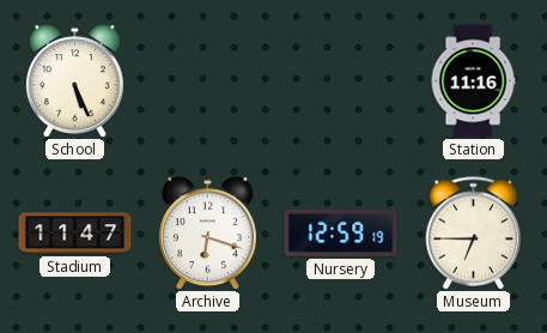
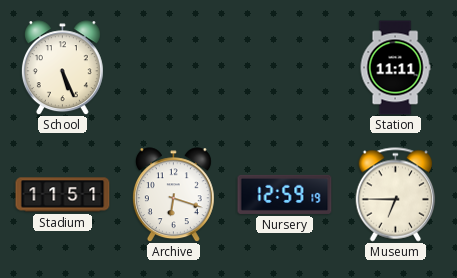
Station: 11:16 -> 11:11 (395, 68)
Stadium: 11:47 -> 11:51 (63, 195)
